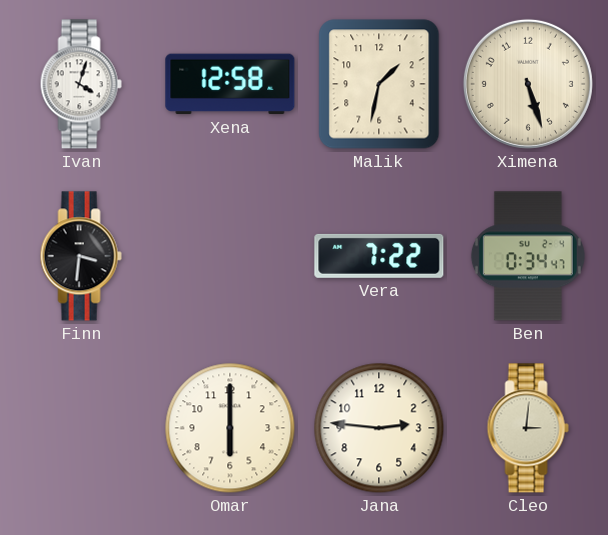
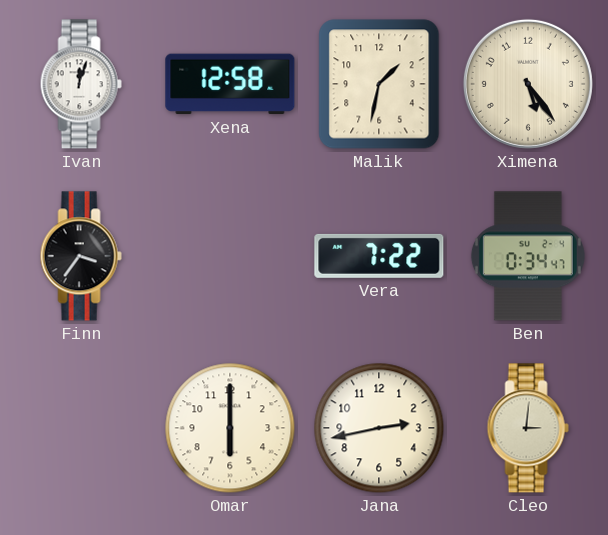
Ivan: 4:03 -> 12:03 (81, 84)
Ximena: 5:27 -> 5:24 (528, 84)
Finn: 3:31 -> 3:36 (81, 256)
Jana: 2:46 -> 2:43 (379, 428)
